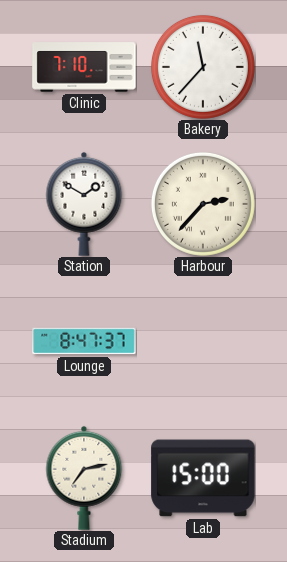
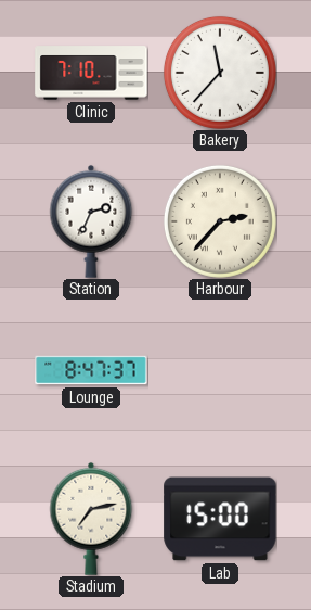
Station: 1:50 -> 2:34 (91, 221)
